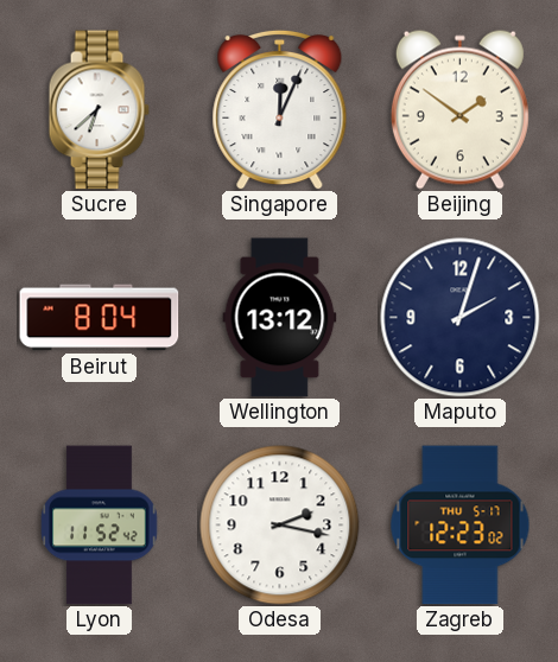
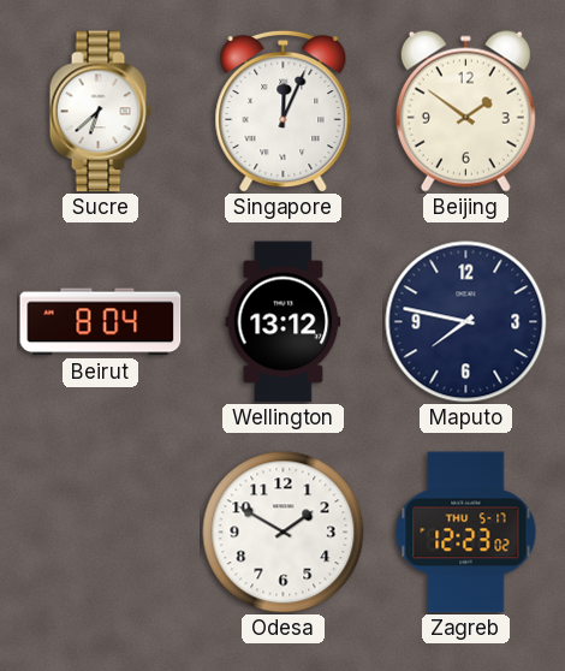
Maputo: 2:03 -> 7:47 (466, 322)
Lyon: 11:52 -> none (100, 526)
Odesa: 2:17 -> 1:50 (284, 533)
